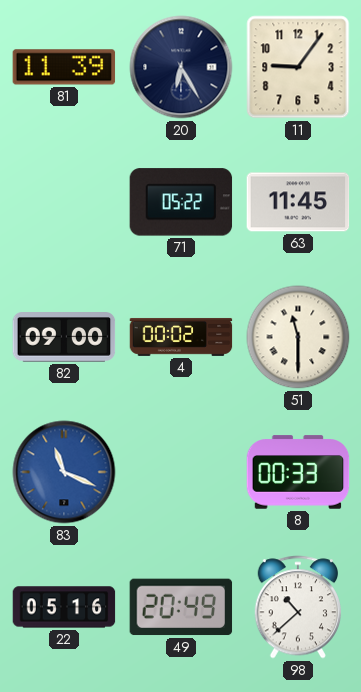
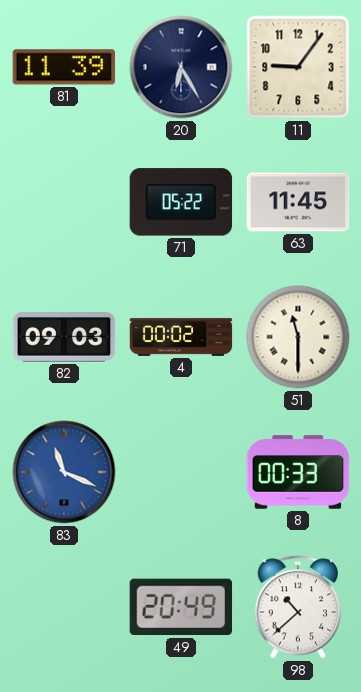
82: 09:00 -> 09:03 (64, 337)
22: 05:16 -> none (64, 607)
